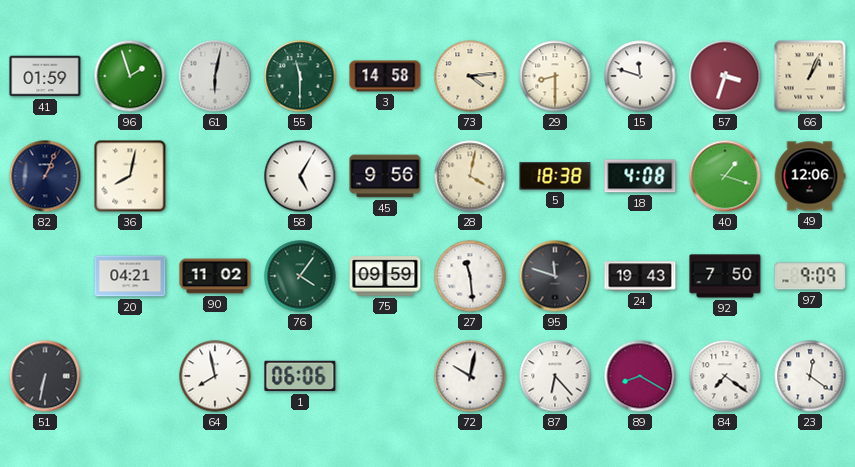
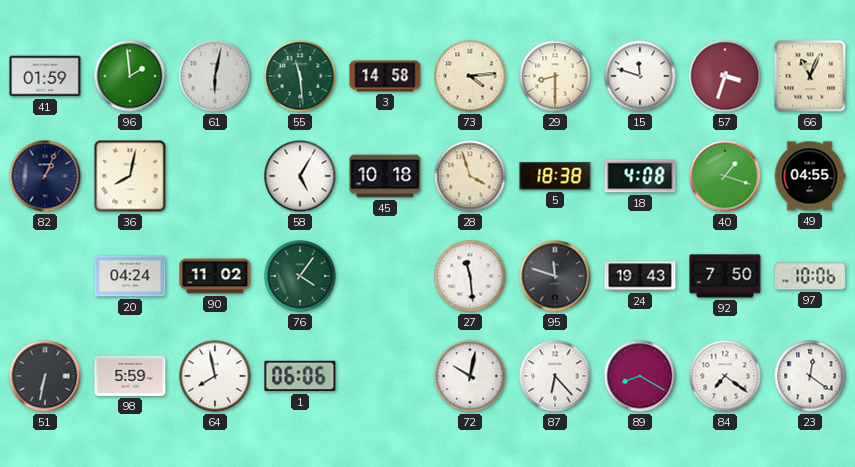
96: 1:57 -> 1:59 (130, 76)
55: 11:30 -> 11:29 (300, 76)
66: 1:04 -> 11:04 (810, 76)
45: 9:56 -> 10:18 (385, 176)
28: 4:02 -> 3:57 (470, 176)
49: 12:06 -> 04:55 (810, 176)
20: 04:21 -> 04:24 (130, 276)
75: 09:59 -> none (385, 276)
97: 9:09 -> 10:06 (810, 276)
98: none -> 5:59 (130, 376)
